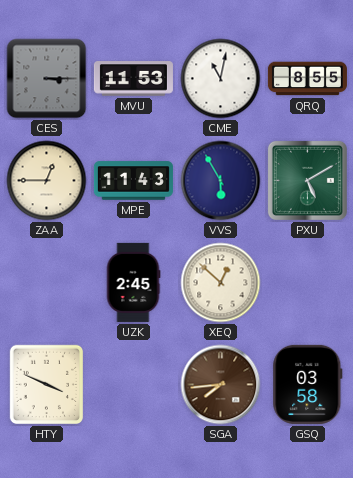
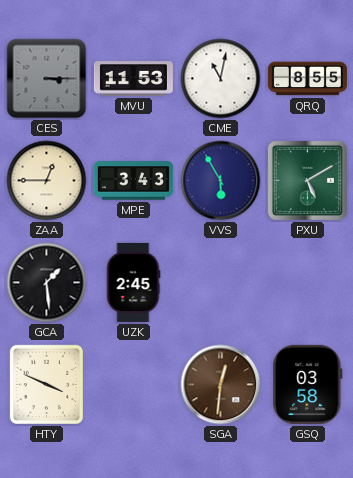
MPE: 11:43 -> 3:43 (133, 181)
GCA: none -> 1:29 (47, 283)
XEQ: 12:52 -> none (221, 283)
SGA: 7:44 -> 12:31 (221, 385)
